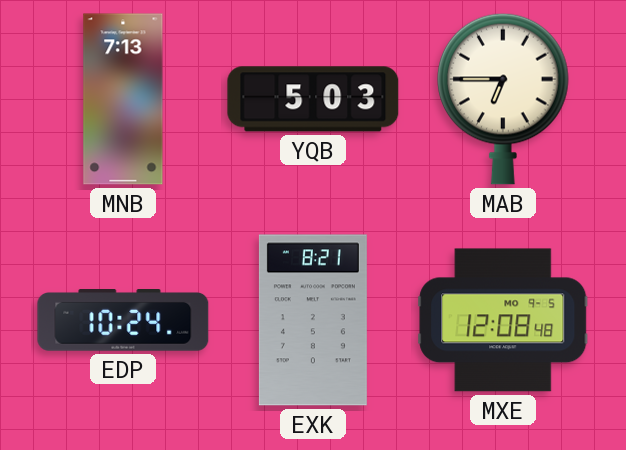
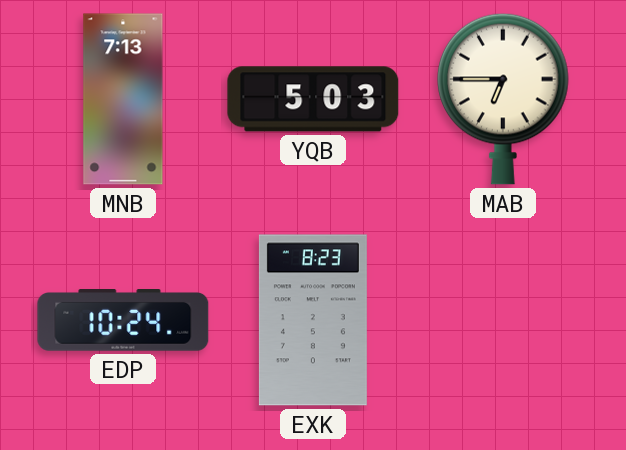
EXK: 8:21 -> 8:23 (313, 320)
MXE: 12:08 -> none (503, 320)
